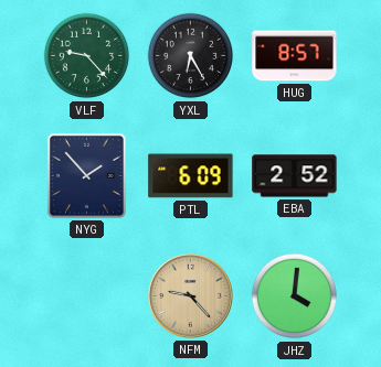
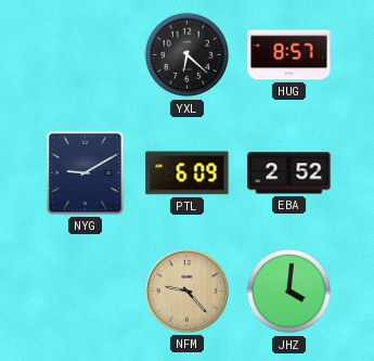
VLF: 9:23 -> none (87, 56)
YXL: 6:25 -> 6:22 (188, 55)
NYG: 1:53 -> 9:10 (85, 172)
